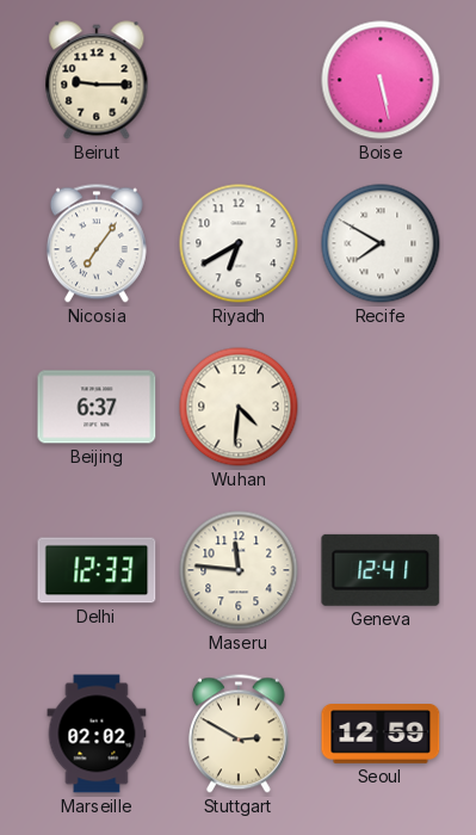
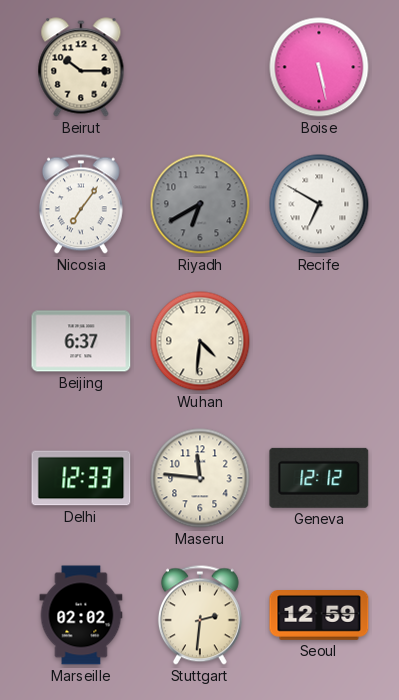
Beirut: 9:15 -> 10:15 (81, 67)
Riyadh dial: white -> grey (200, 204)
Recife: 7:50 -> 6:50 (319, 204)
Geneva: 12:41 -> 12:12 (319, 478)
Stuttgart: 2:50 -> 2:31 (200, 615)
